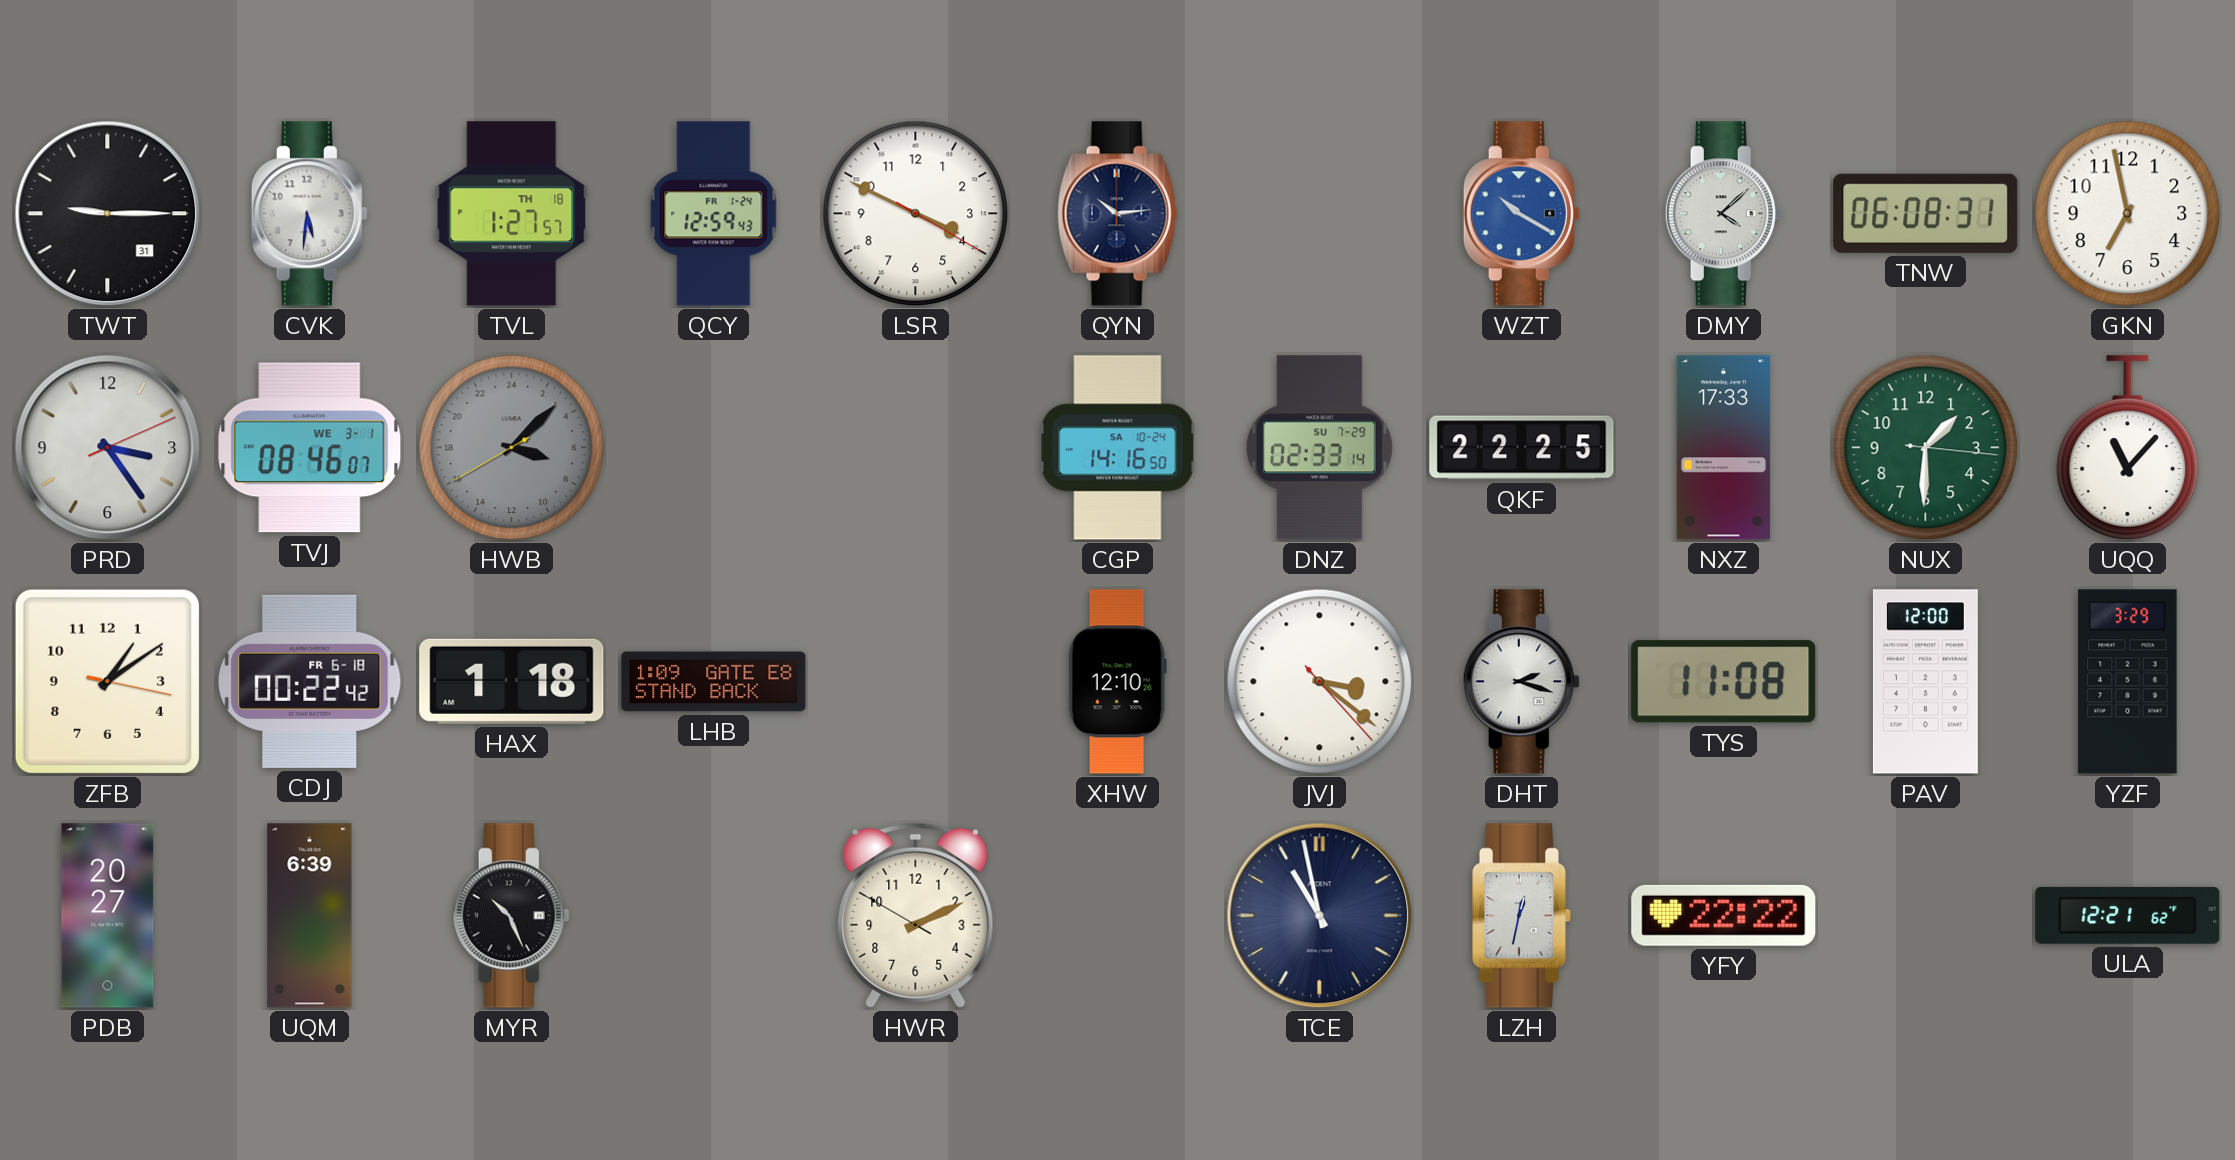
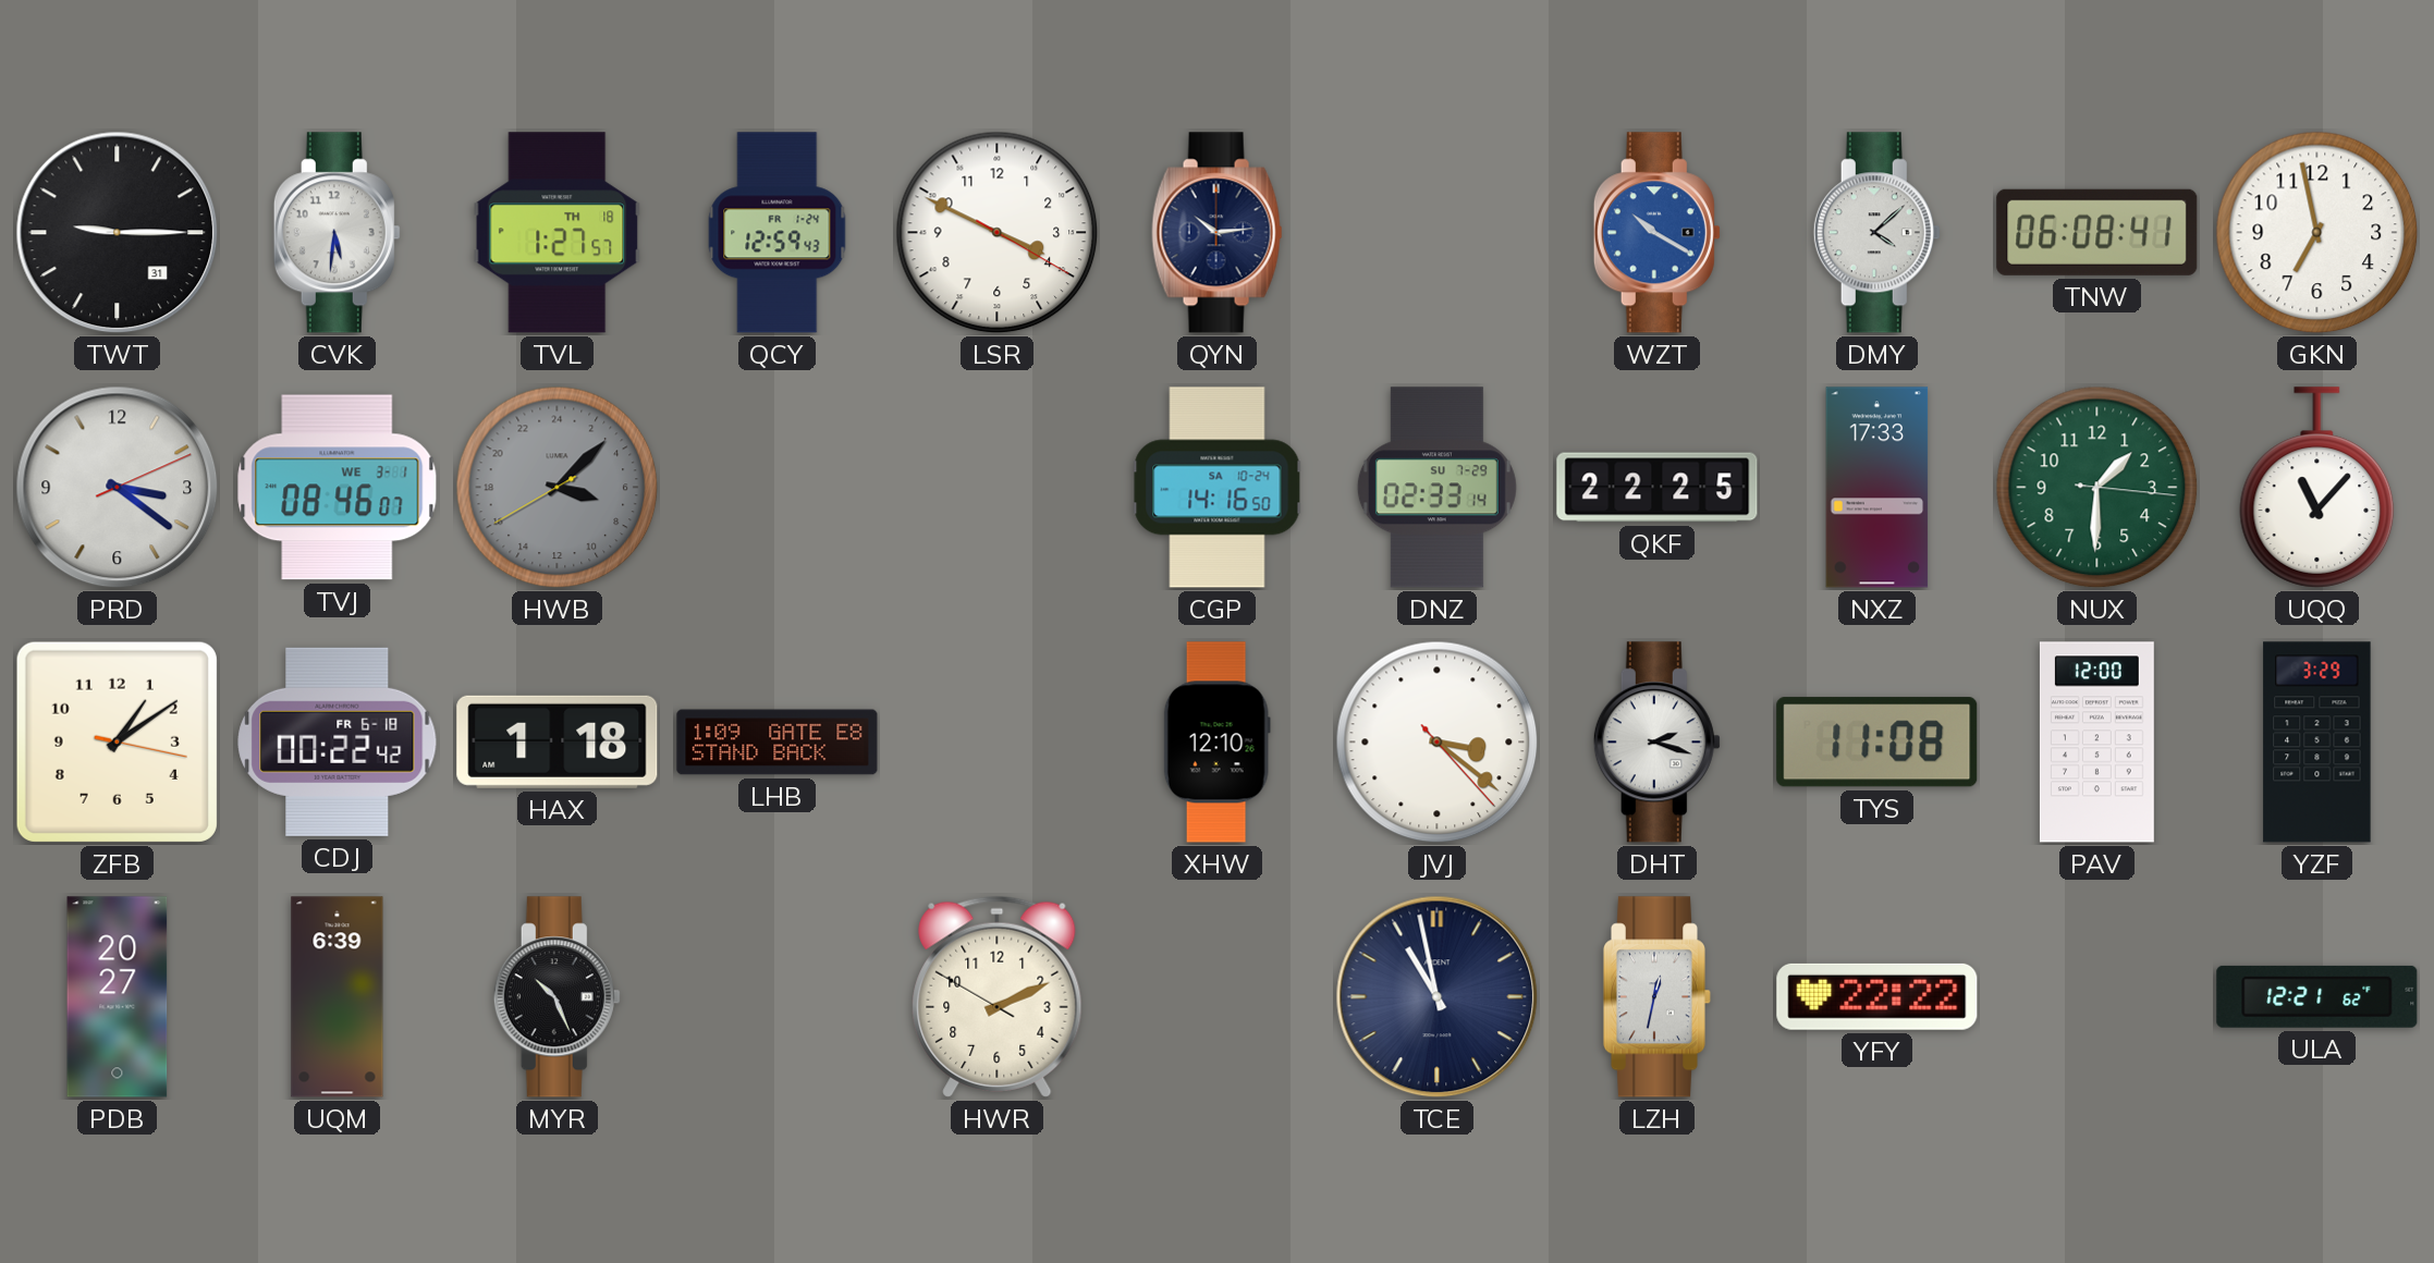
TNW: 06:08:31 -> 06:08:41 (2097, 232)
PRD: 3:24 -> 3:21 (118, 488)
